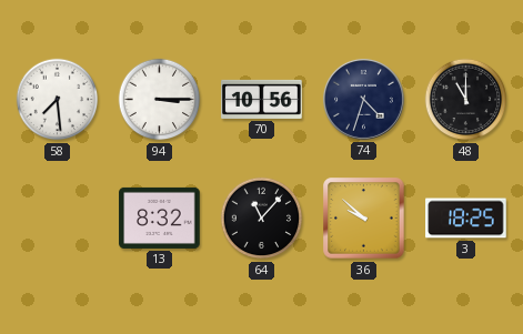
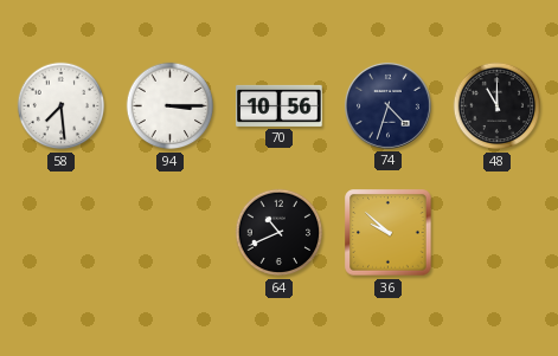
13: 8:32 -> none (160, 217)
64: 11:07 -> 10:41 (280, 233)
3: 18:25 -> none (466, 219)
